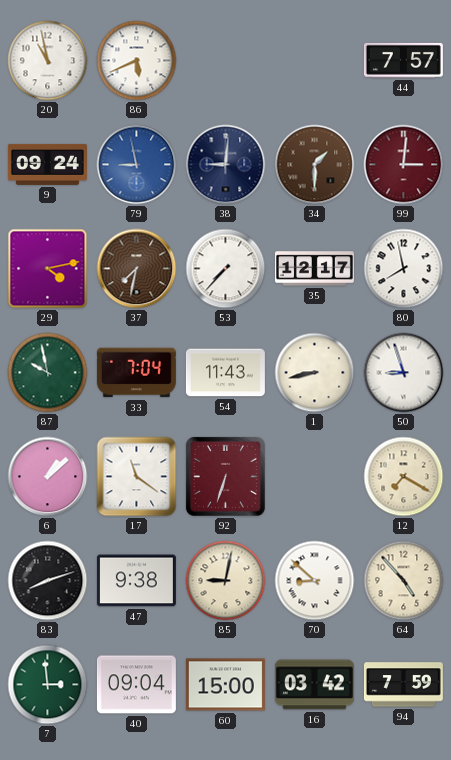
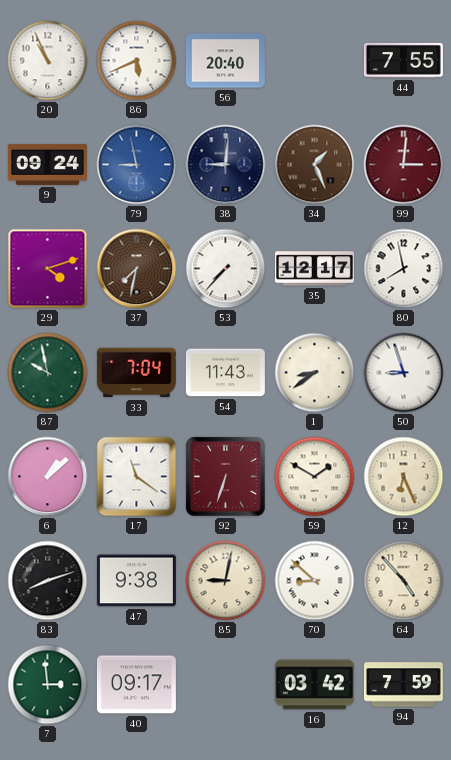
20: 10:58 -> 10:56 (48, 61)
56: none -> 20:40 (225, 61)
44: 7:57 -> 7:55 (403, 60)
34: 1:30 -> 1:26 (315, 165)
29: 4:13 -> 4:12 (48, 269)
1: 8:43 -> 8:39 (315, 373)
59: none -> 1:50 (315, 477)
12: 7:20 -> 6:26 (404, 477)
40: 09:04 -> 09:17 (136, 685)
60: 15:00 -> none (225, 685)
